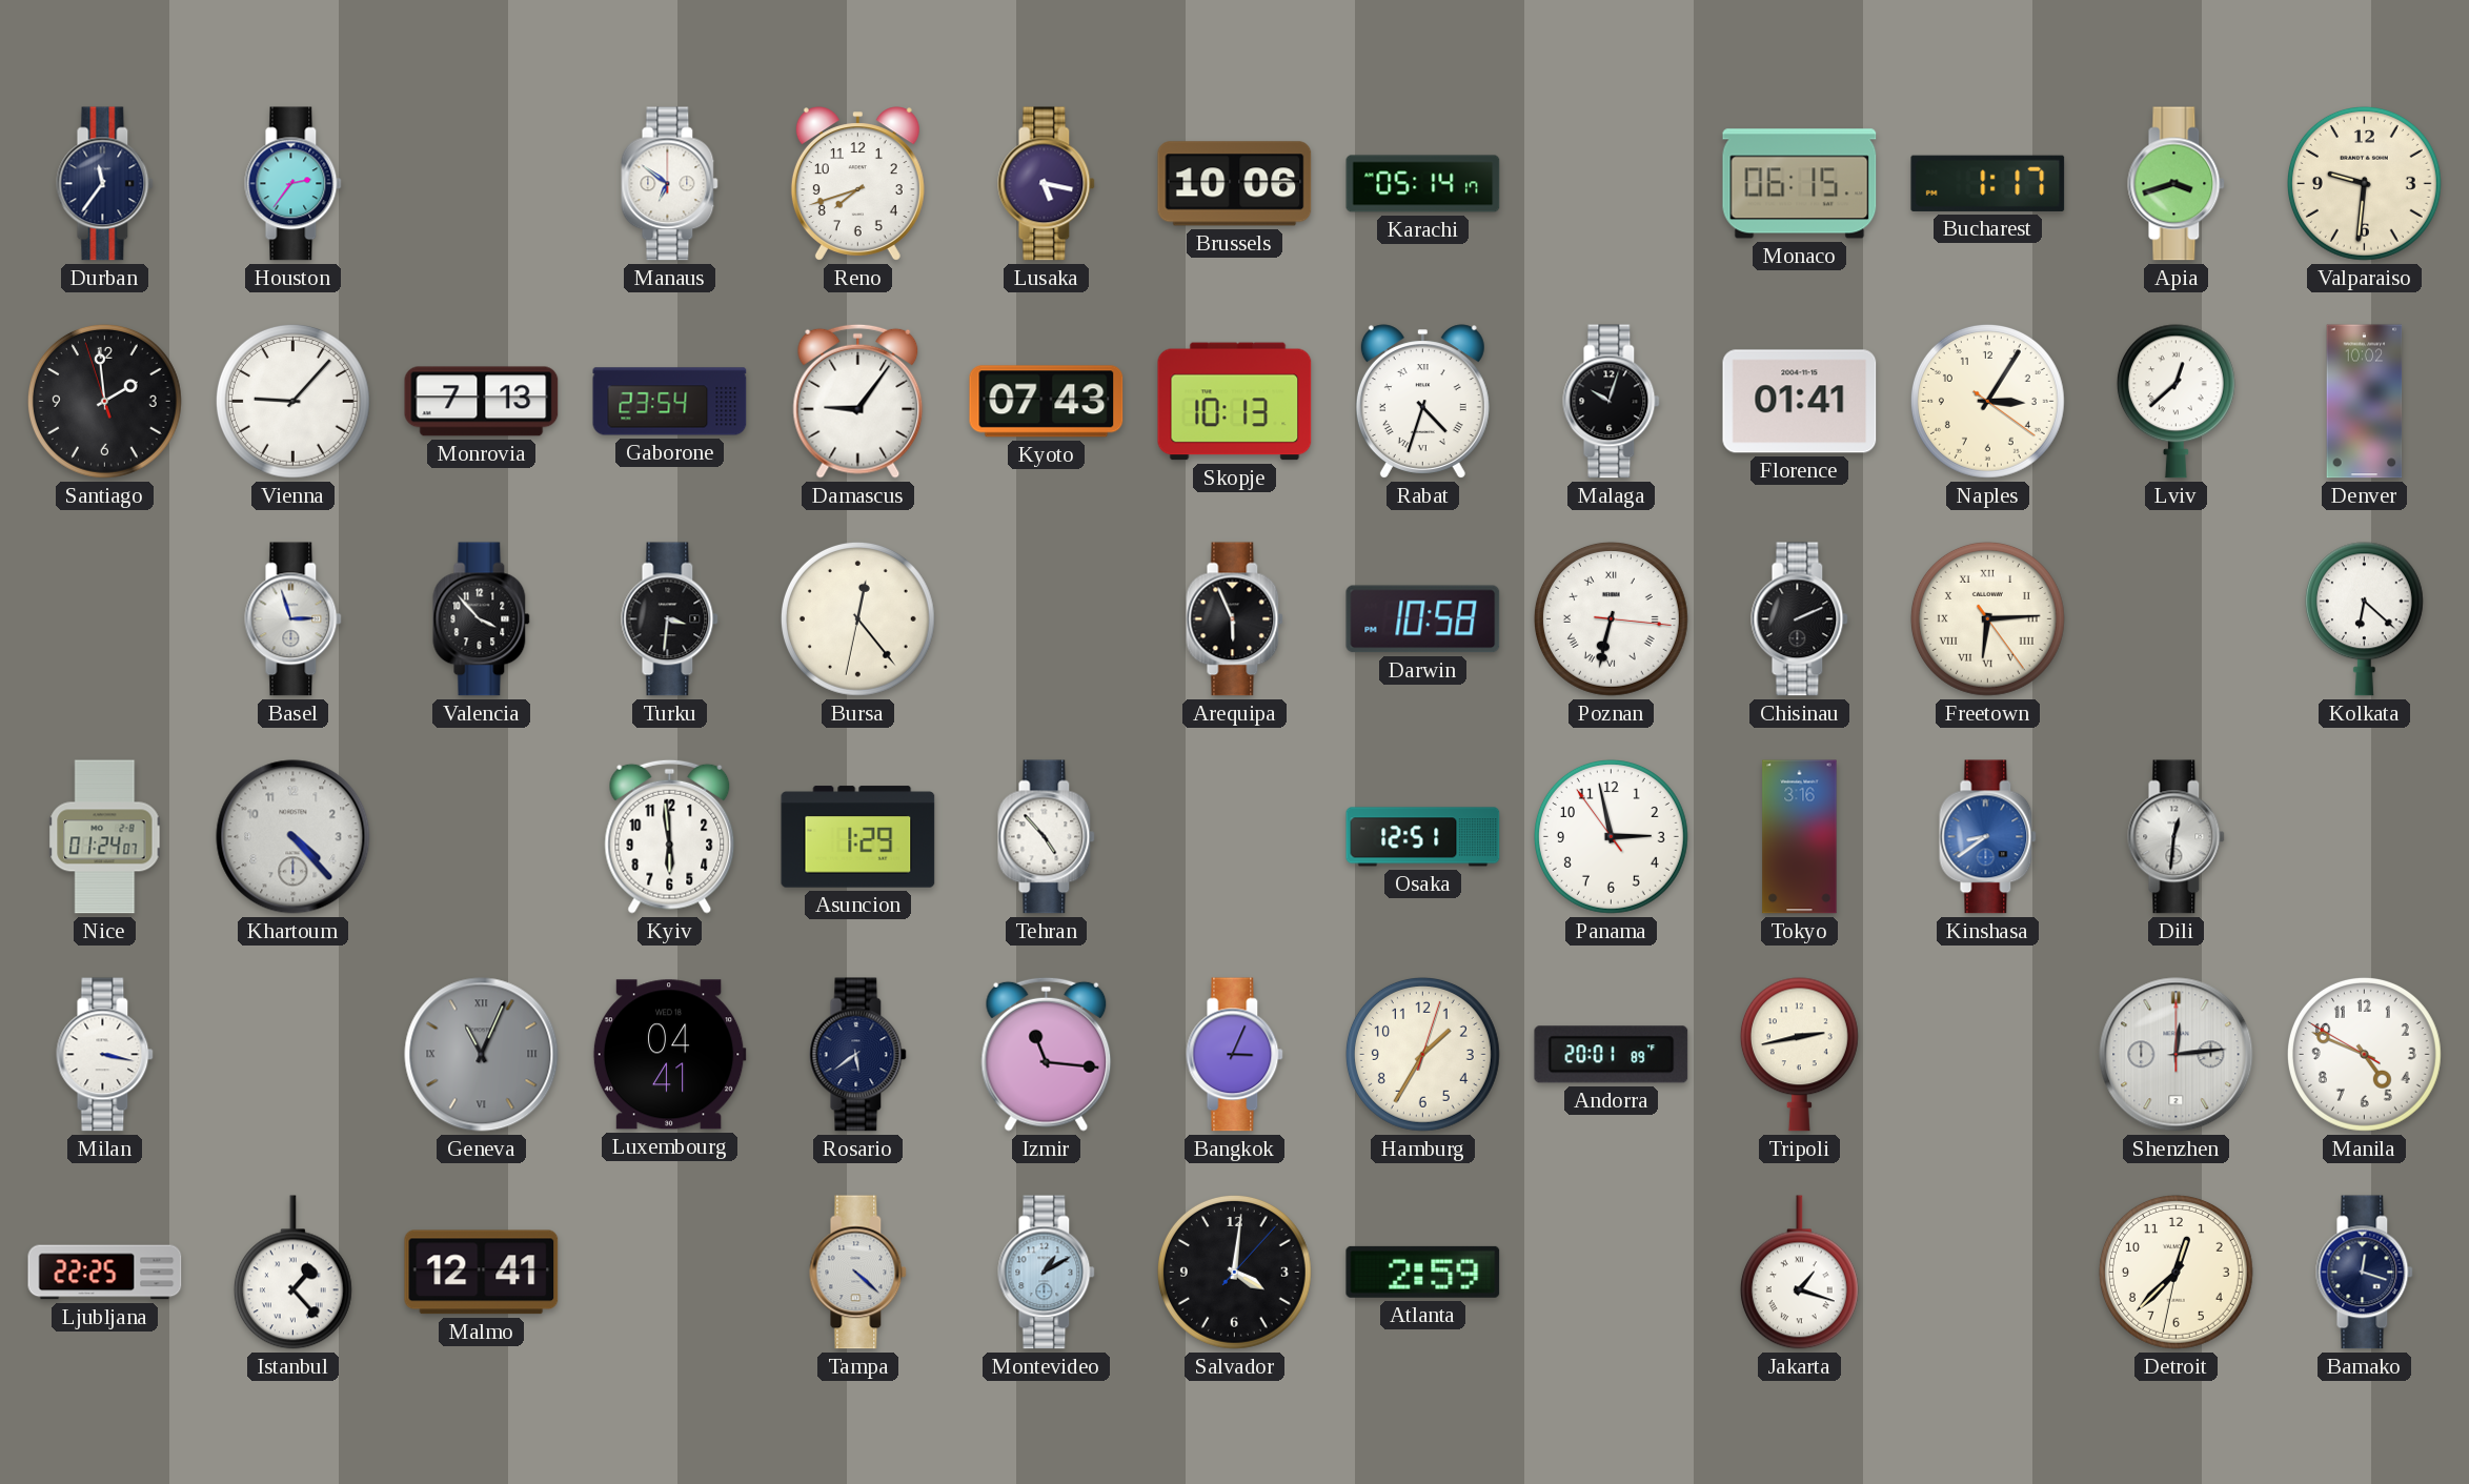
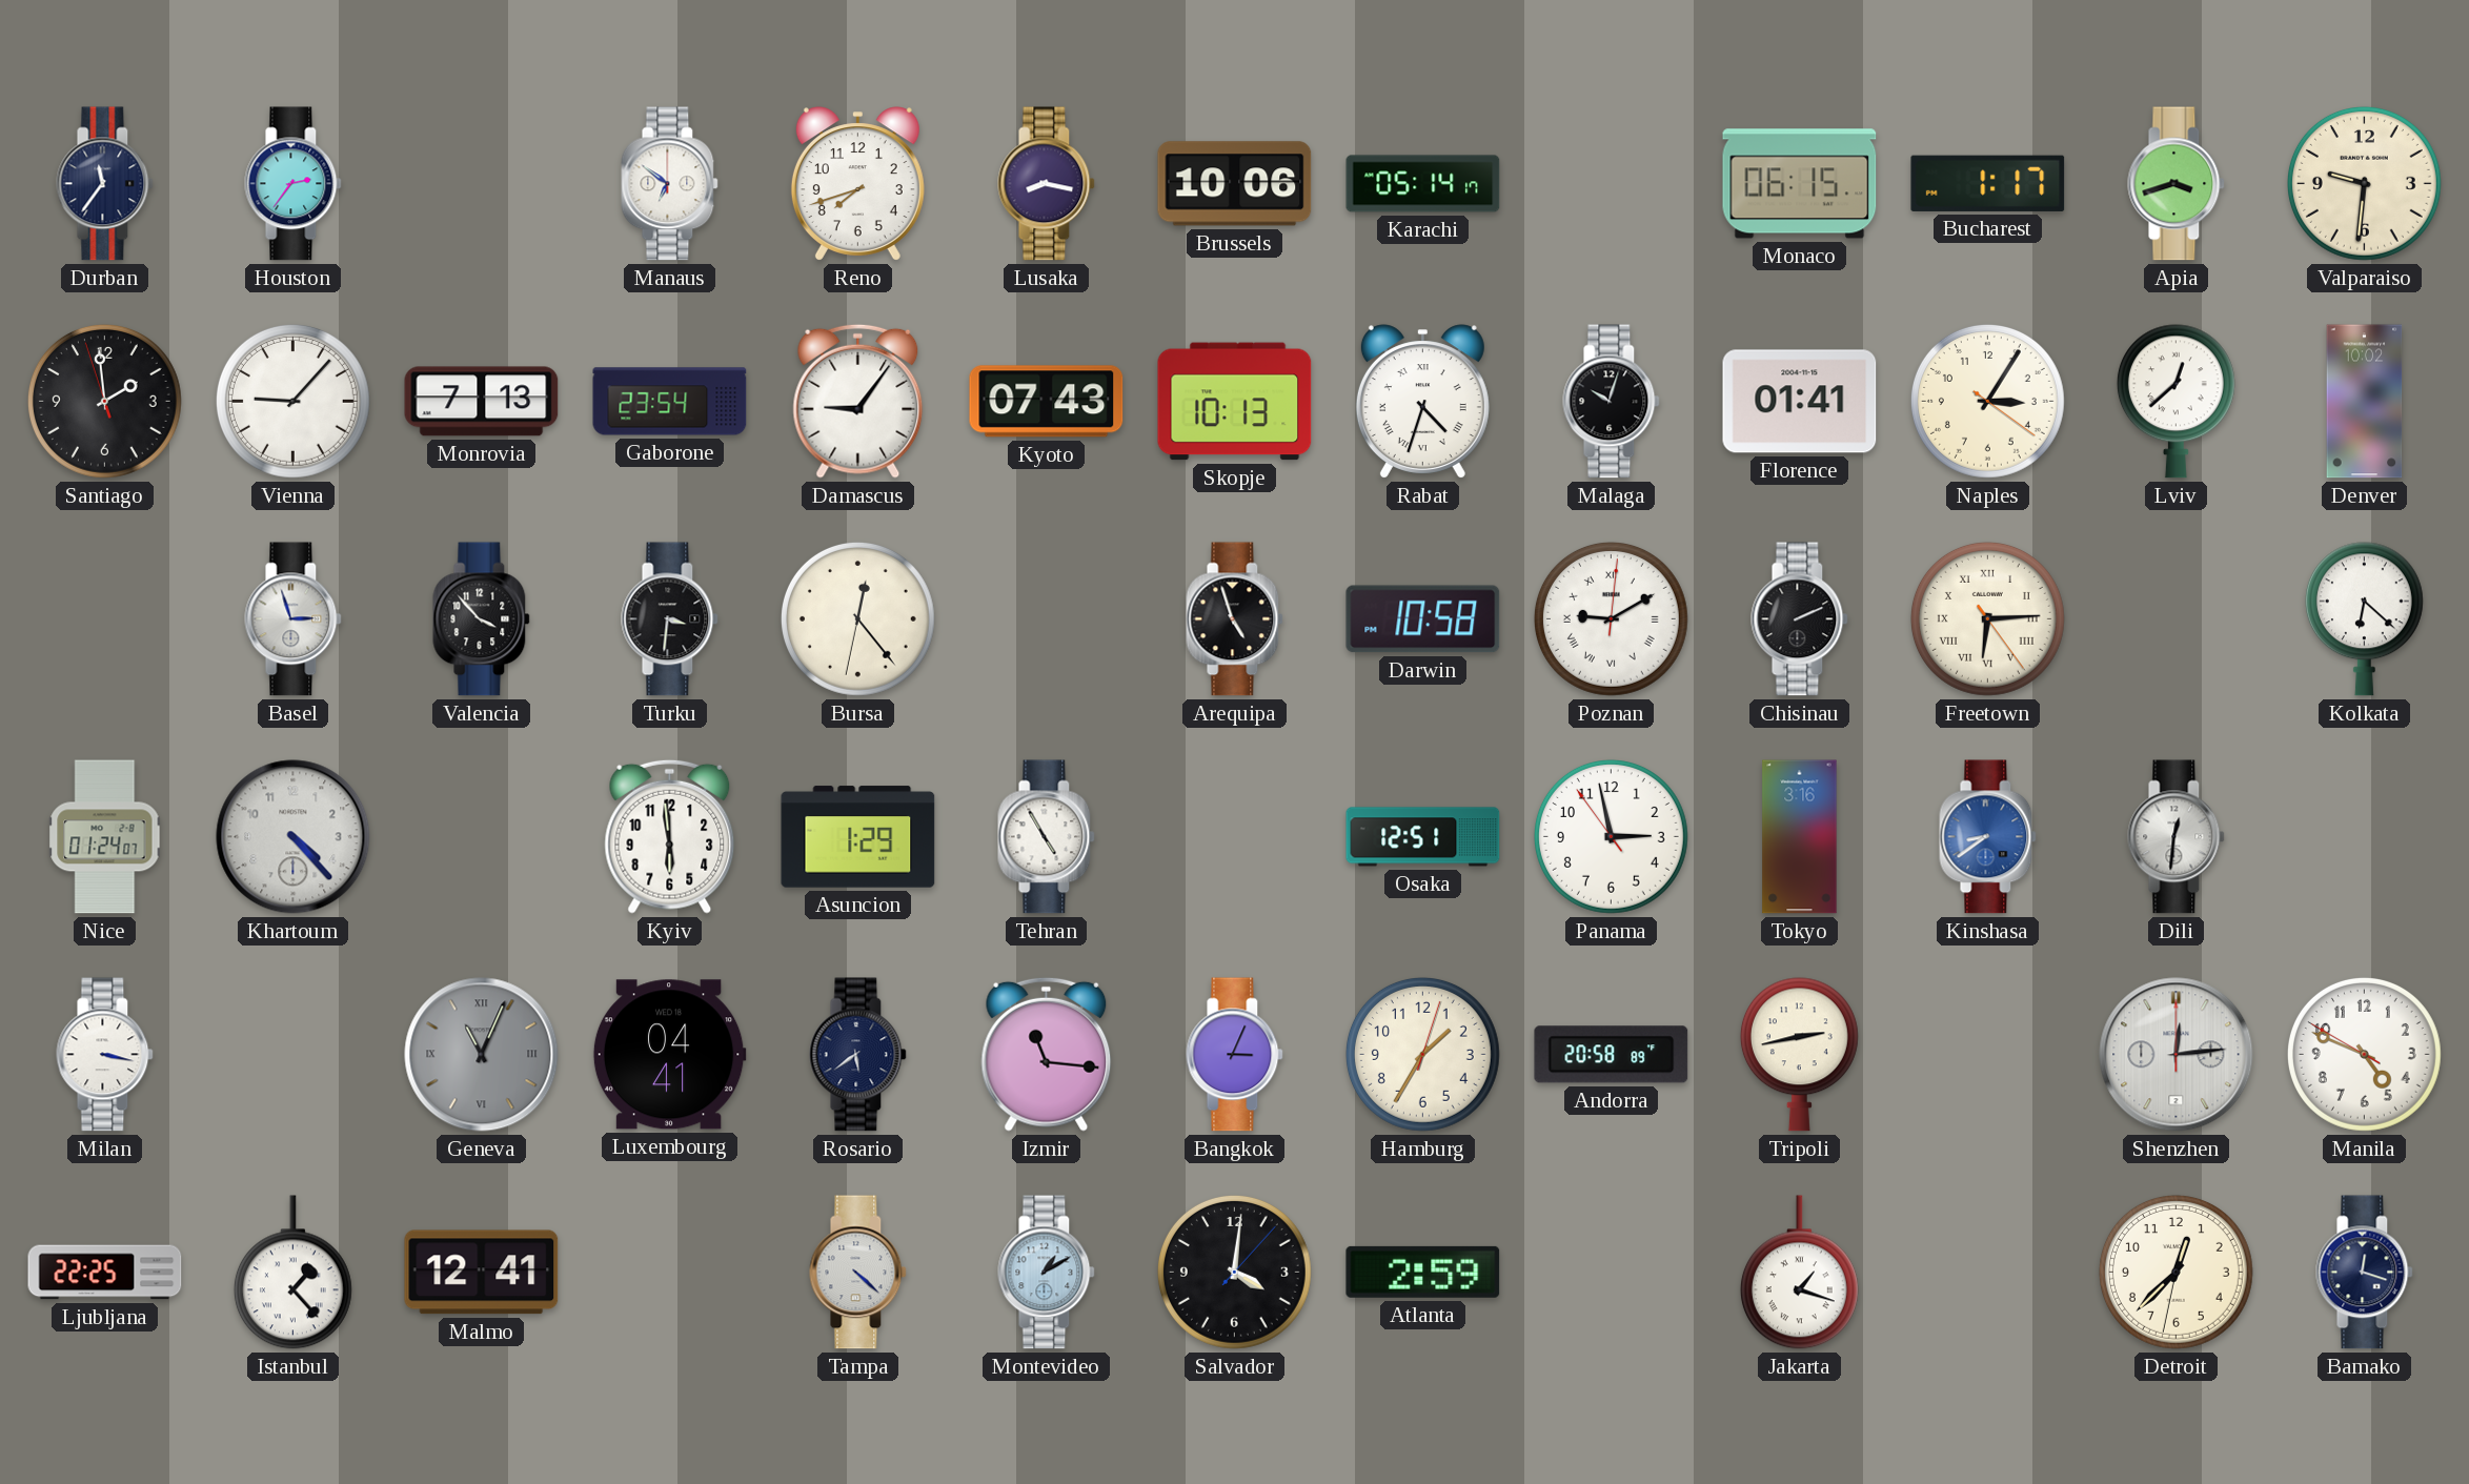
Lusaka: 5:17 -> 8:17 (1047, 184)
Arequipa: 5:56 -> 4:57 (1235, 619)
Poznan: 6:32 -> 9:10 (1611, 618)
Tehran: 4:53 -> 4:55 (1047, 837)
Andorra: 20:01 -> 20:58 (1612, 1055)
